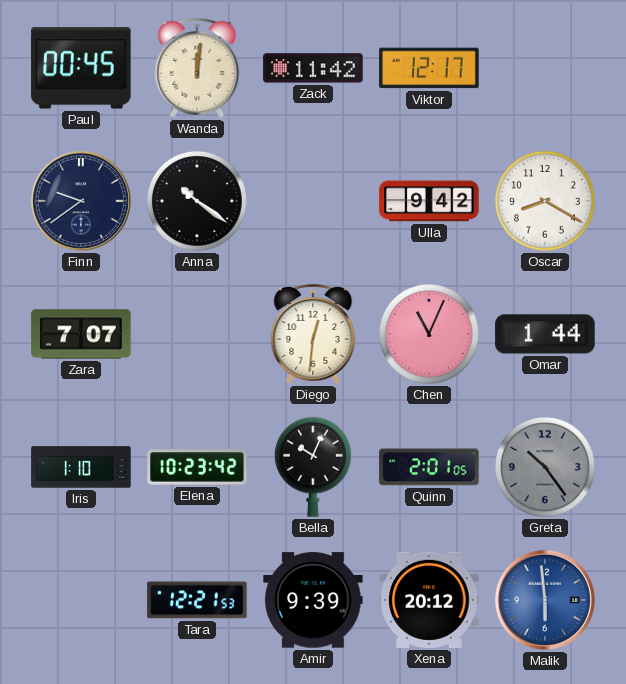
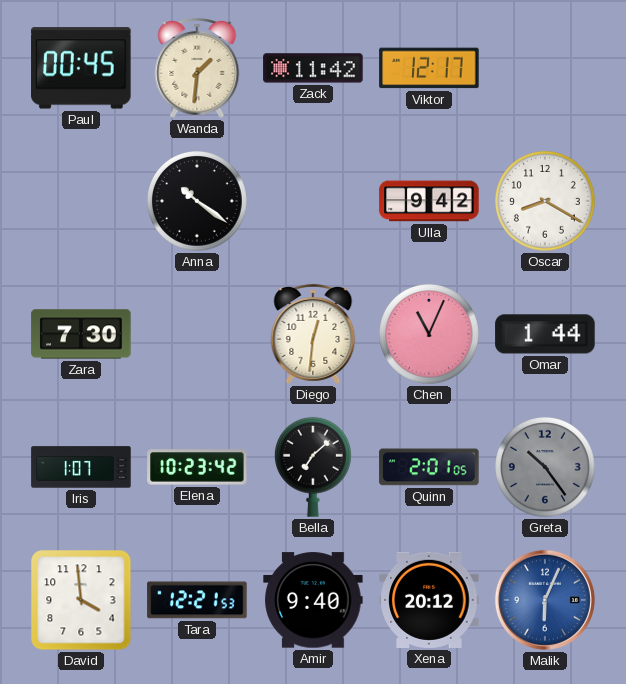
Wanda: 12:01 -> 1:31 (197, 68)
Finn: 9:39 -> none (81, 201)
Zara: 7:07 -> 7:30 (81, 334)
Iris: 1:10 -> 1:07 (81, 467)
Bella: 10:04 -> 7:08 (313, 467)
David: none -> 3:59 (81, 600)
Amir: 9:39 -> 9:40 (313, 600)
Malik: 5:59 -> 6:04 (545, 600)
